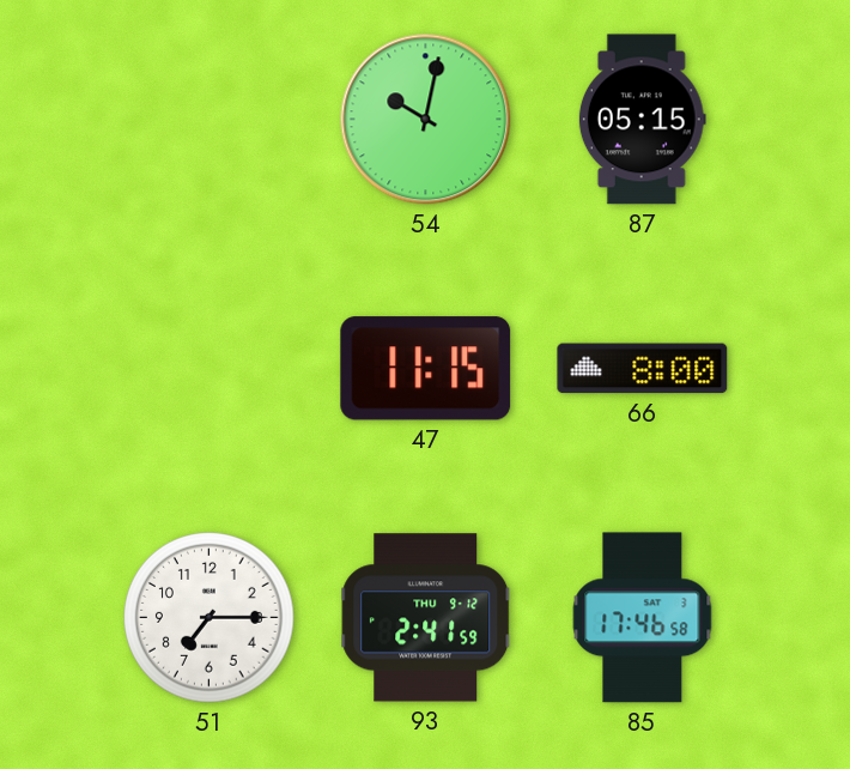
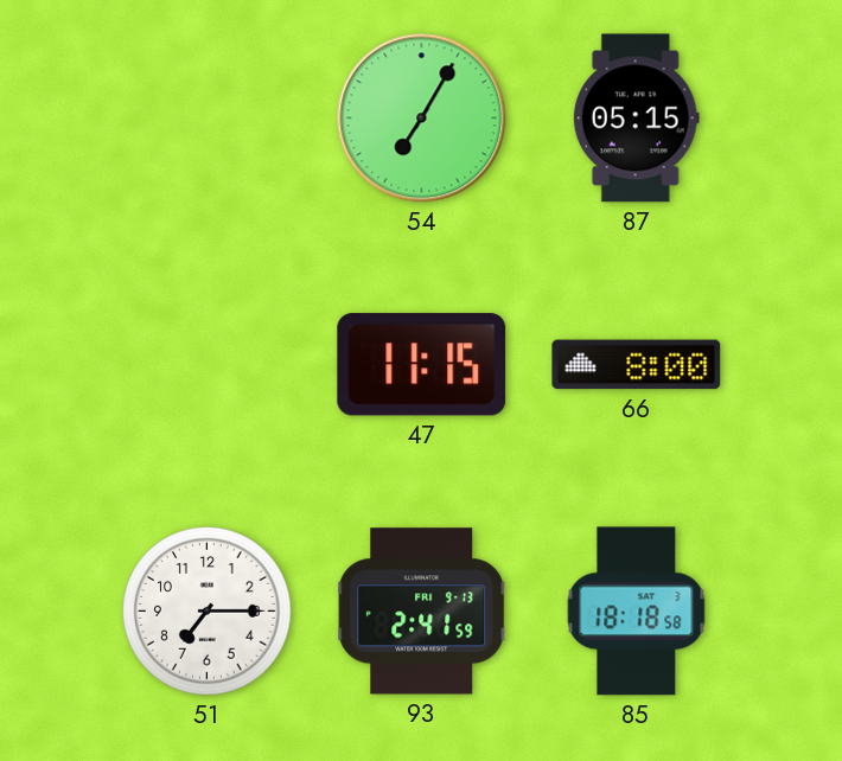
54: 10:02 -> 7:05 (422, 119)
93 date: THU 9-12 -> FRI 9-13 (422, 612)
85: 17:46 -> 18:18 (637, 612)
